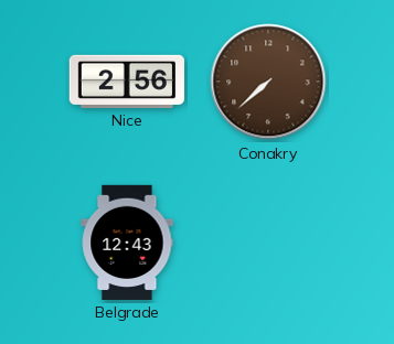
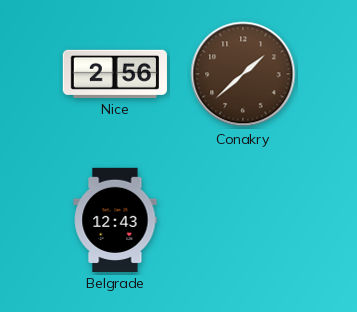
Conakry: 7:38 -> 1:38 (243, 74)
